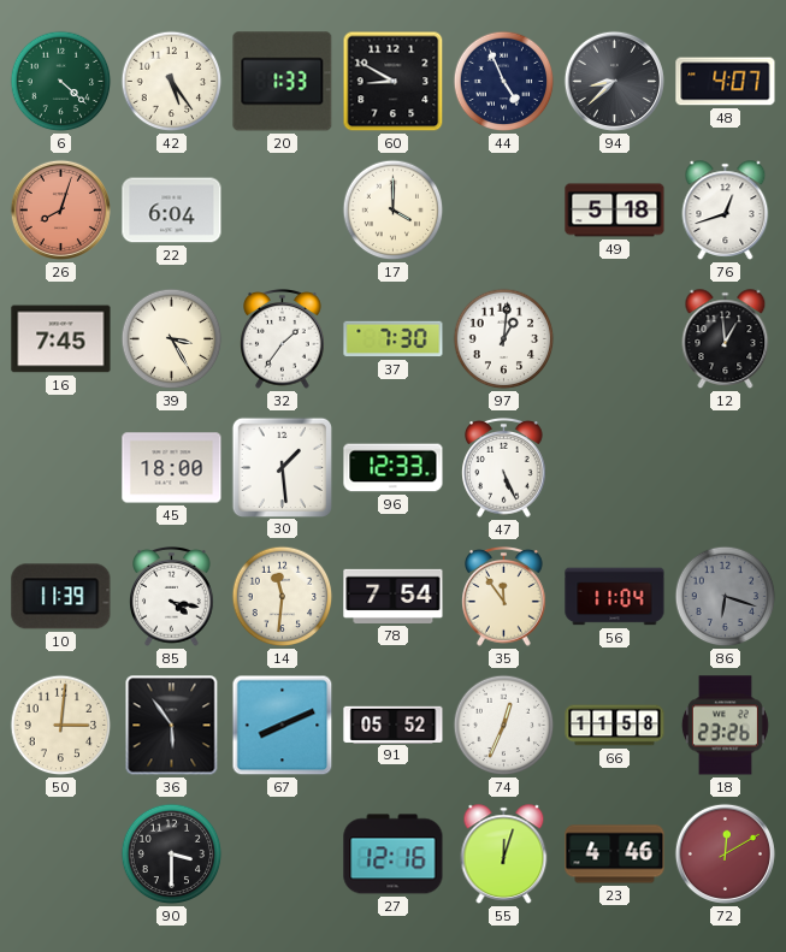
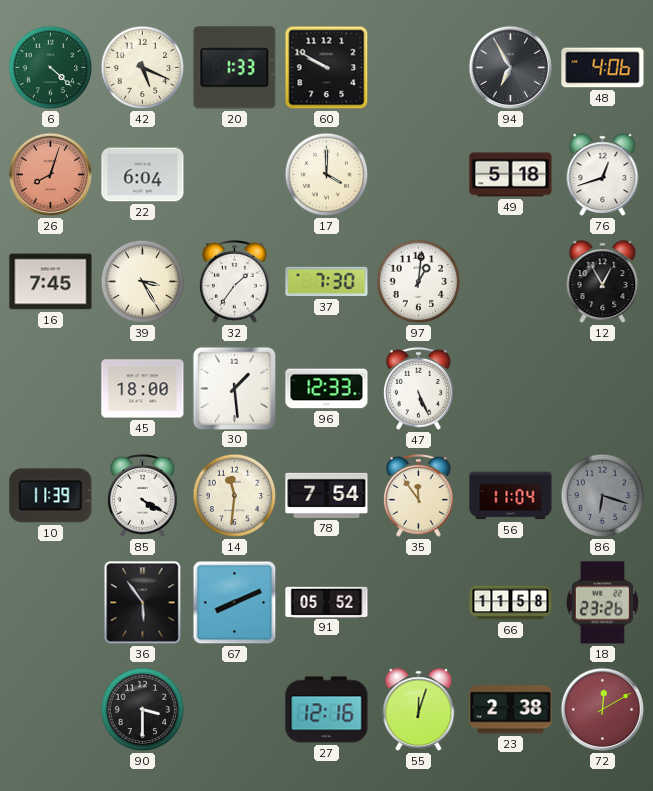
42: 5:24 -> 5:19 (143, 68)
60: 8:50 -> 9:50 (327, 68)
44: 4:56 -> none (504, 82)
94: 8:38 -> 6:55 (510, 67)
48: 4:07 -> 4:06 (603, 68)
12: 12:59 -> 12:55 (603, 282)
85: 4:17 -> 4:20 (143, 496)
50: 3:01 -> none (61, 726)
74: 12:34 -> none (504, 726)
23: 4:46 -> 2:38 (511, 710)
